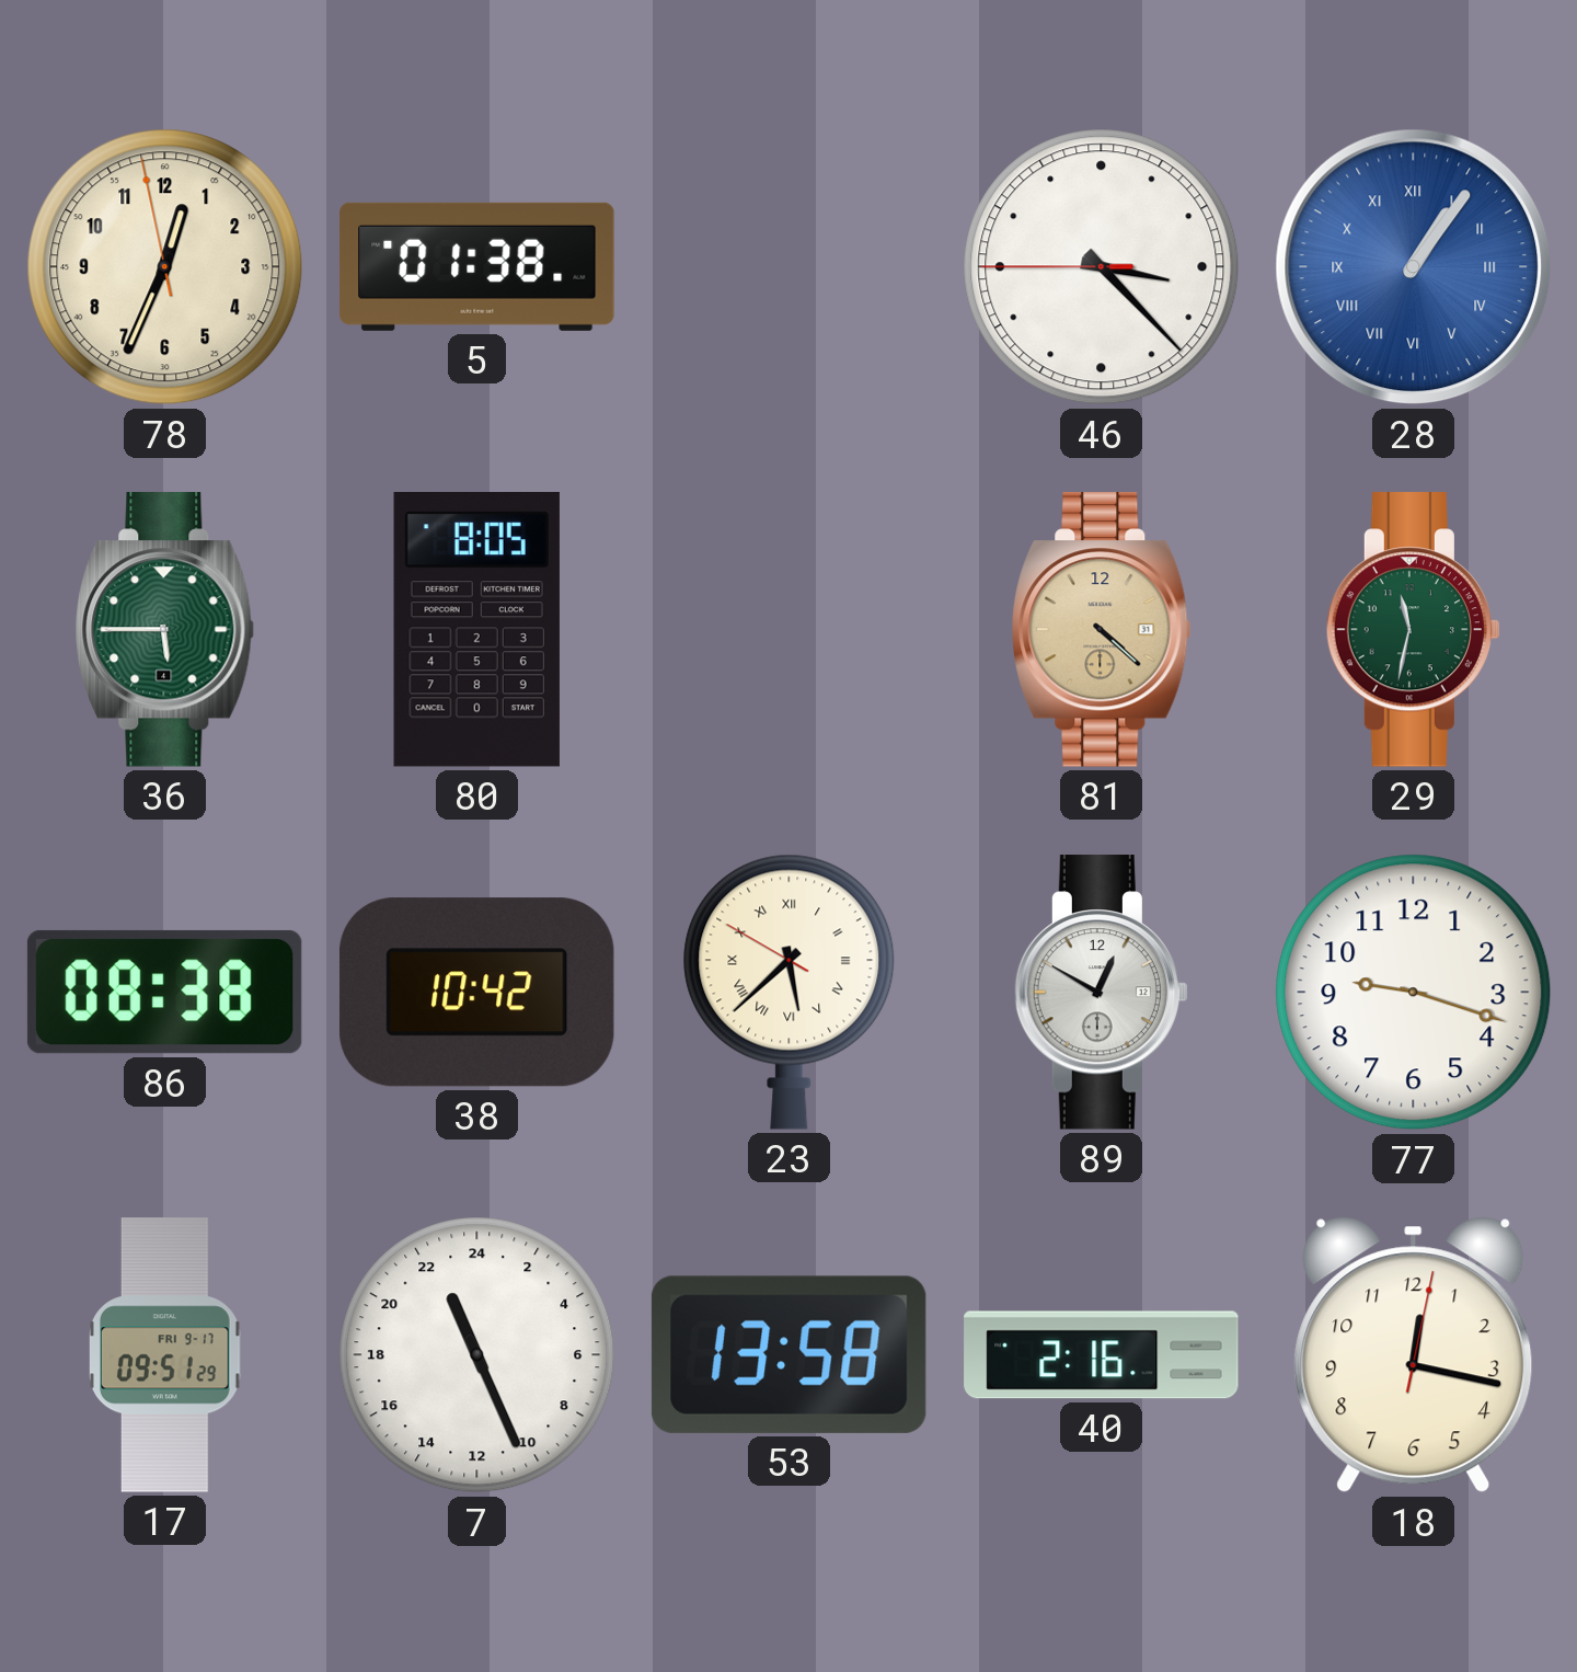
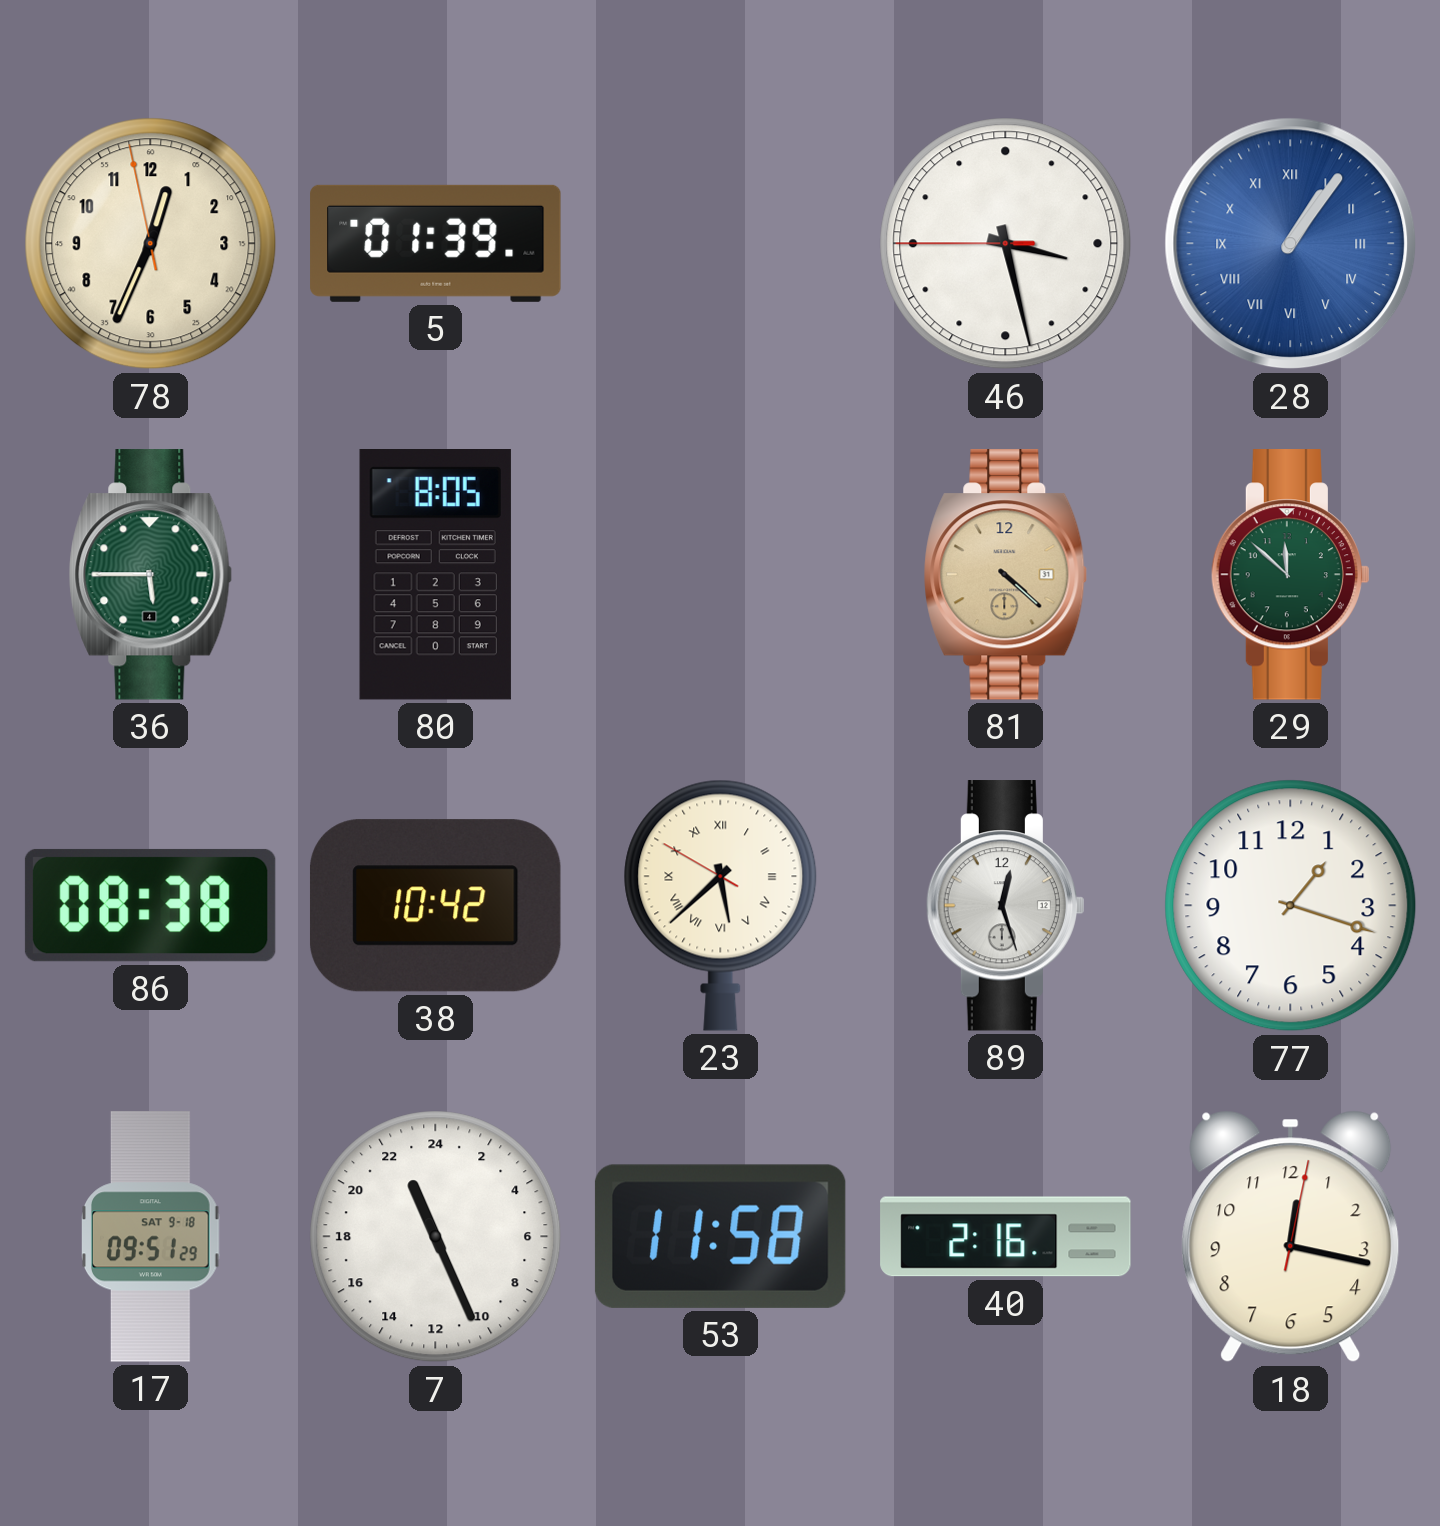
5: 01:38 -> 01:39 (436, 243)
46: 3:22 -> 3:27 (1006, 244)
29: 11:32 -> 11:52 (1290, 575)
89: 12:50 -> 12:27 (1005, 906)
77: 9:18 -> 1:18 (1291, 906)
17 date: FRI 9-17 -> SAT 9-18 (151, 1237)
53: 13:58 -> 11:58 (720, 1236)
